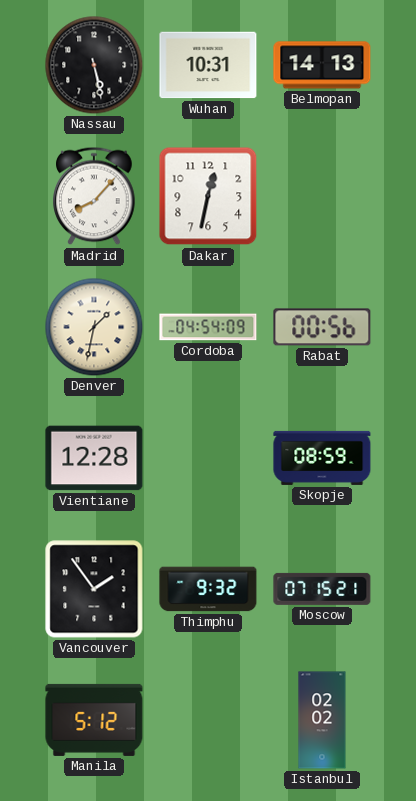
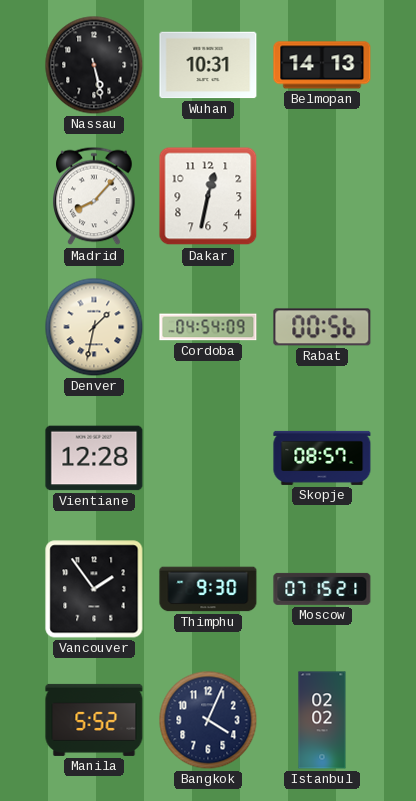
Skopje: 08:59 -> 08:57 (322, 458)
Thimphu: 9:32 -> 9:30 (208, 589)
Manila: 5:12 -> 5:52 (94, 720)
Bangkok: none -> 4:04 (208, 720)
